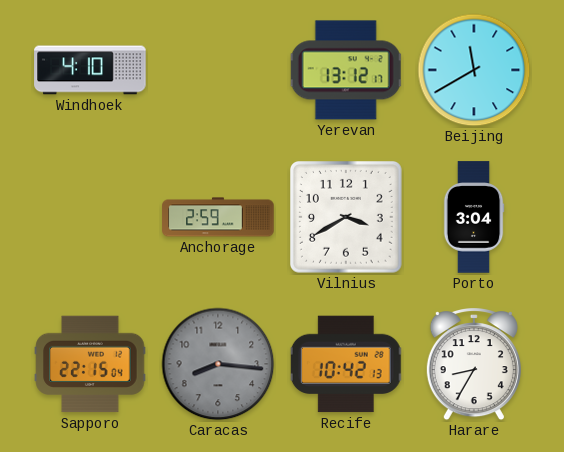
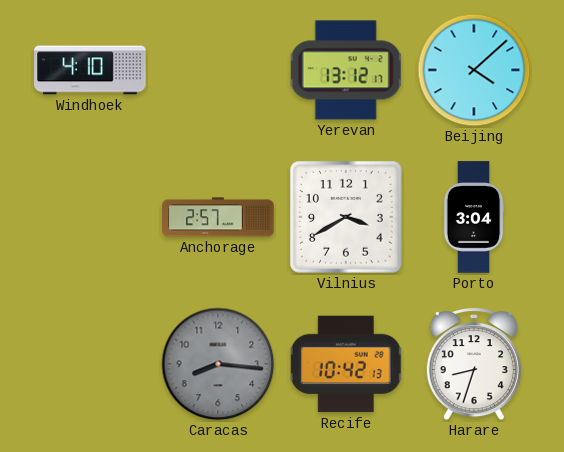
Beijing: 11:40 -> 4:08 (474, 70)
Anchorage: 2:59 -> 2:57 (218, 217)
Sapporo: 22:15 -> none (90, 364)
Harare: 8:35 -> 8:33 (474, 365)
